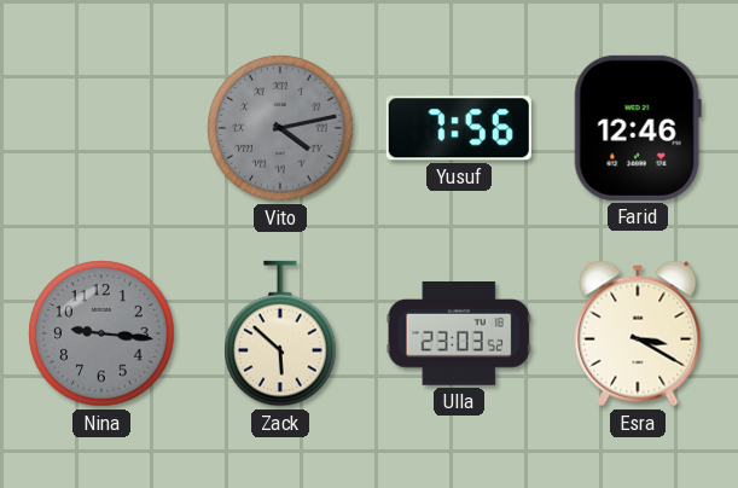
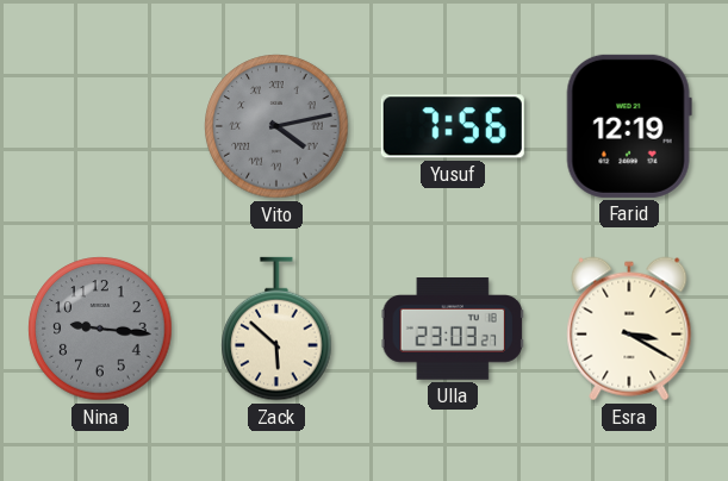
Farid: 12:46 -> 12:19 (629, 126)
Ulla: 23:03:52 -> 23:03:27 (453, 330)
